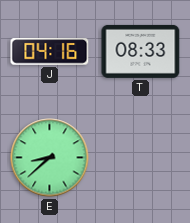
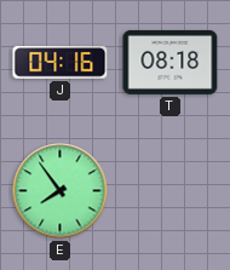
T: 08:33 -> 08:18 (171, 62)
E: 8:38 -> 7:54 (61, 191)
